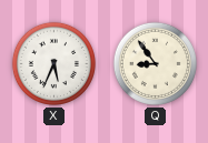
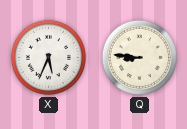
Q: 8:54 -> 8:46 (139, 57)
